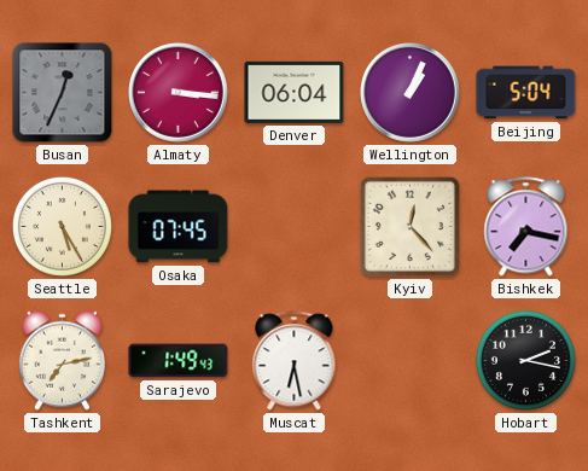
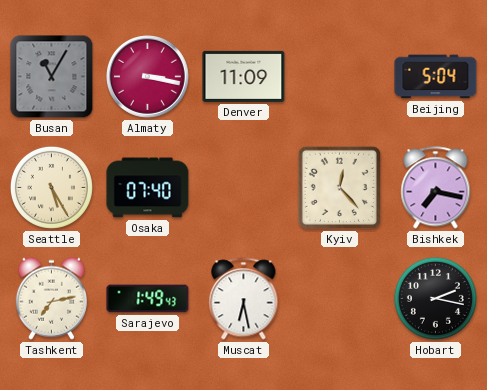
Busan: 12:34 -> 11:05 (52, 77)
Almaty: 3:16 -> 3:17 (148, 77)
Denver: 06:04 -> 11:09 (244, 76)
Wellington: 1:04 -> none (411, 93)
Osaka: 07:45 -> 07:40 (148, 188)
